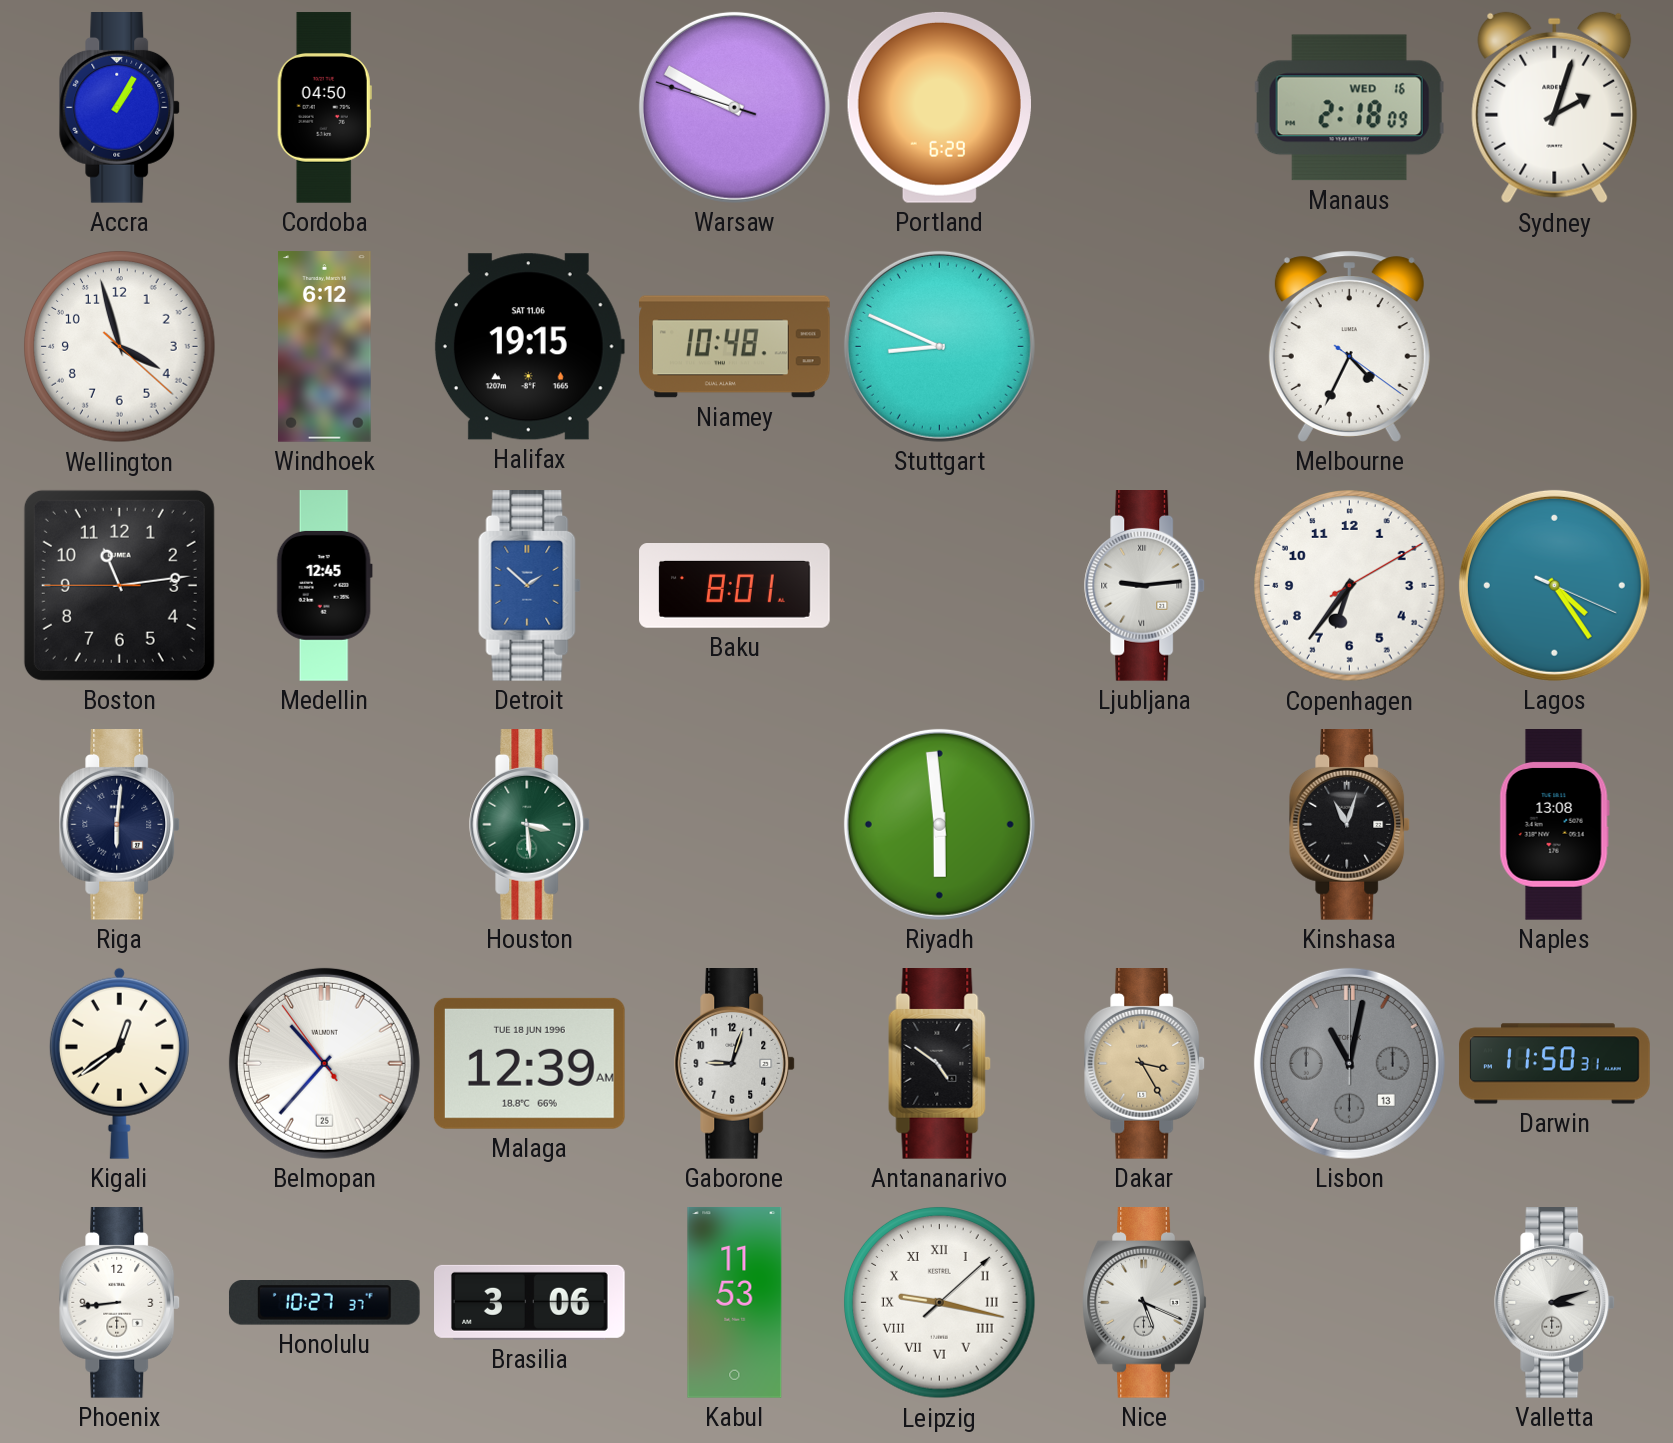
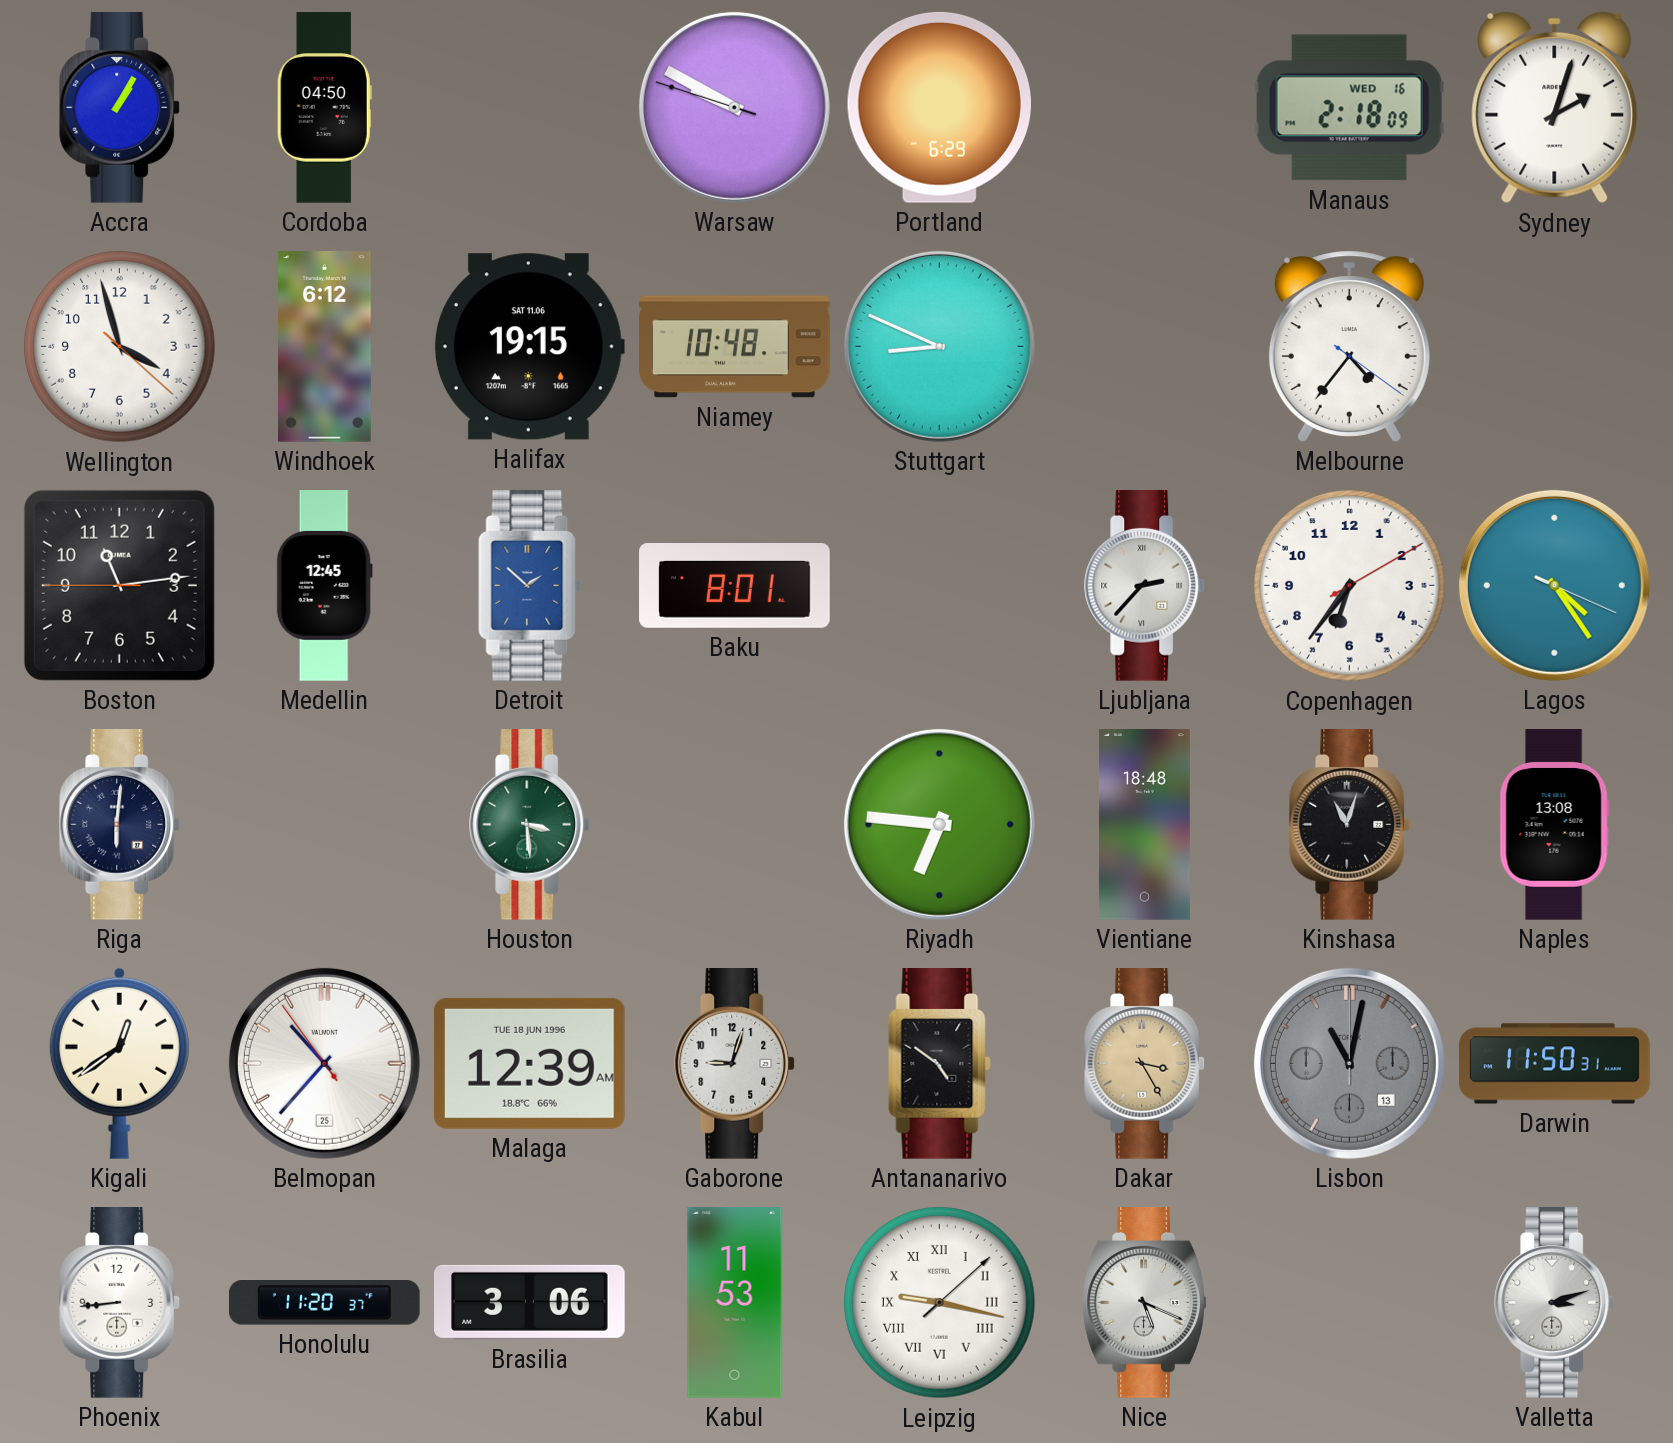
Melbourne: 4:34 -> 4:36 (1349, 346)
Ljubljana: 9:14 -> 2:37 (1145, 586)
Riyadh: 5:59 -> 6:46 (939, 824)
Vientiane: none -> 18:48 (1144, 825)
Honolulu: 10:27 -> 11:20 (324, 1303)
